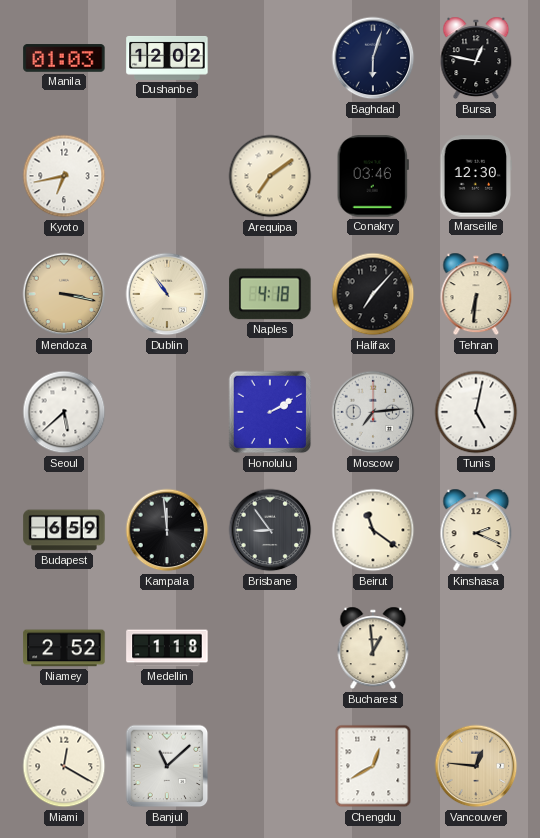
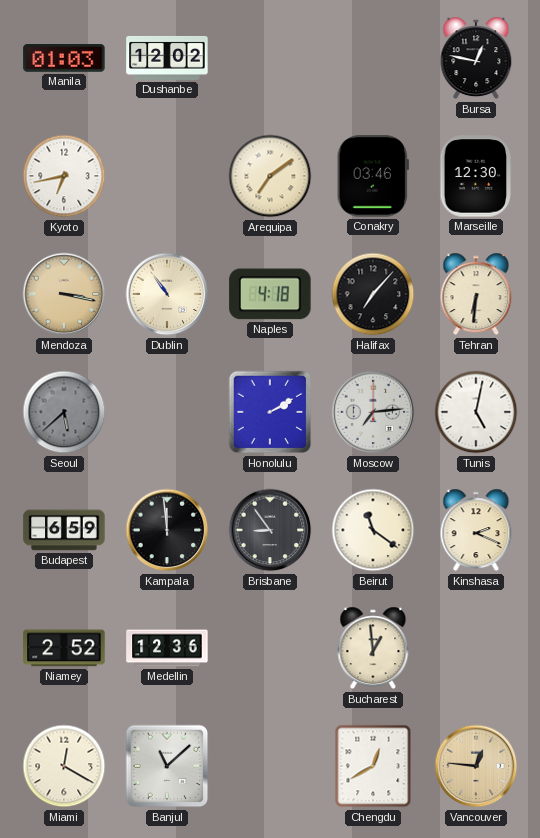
Baghdad: 6:03 -> none (373, 58)
Seoul dial: white -> grey (64, 412)
Medellin: 1:18 -> 12:36 (167, 648)
